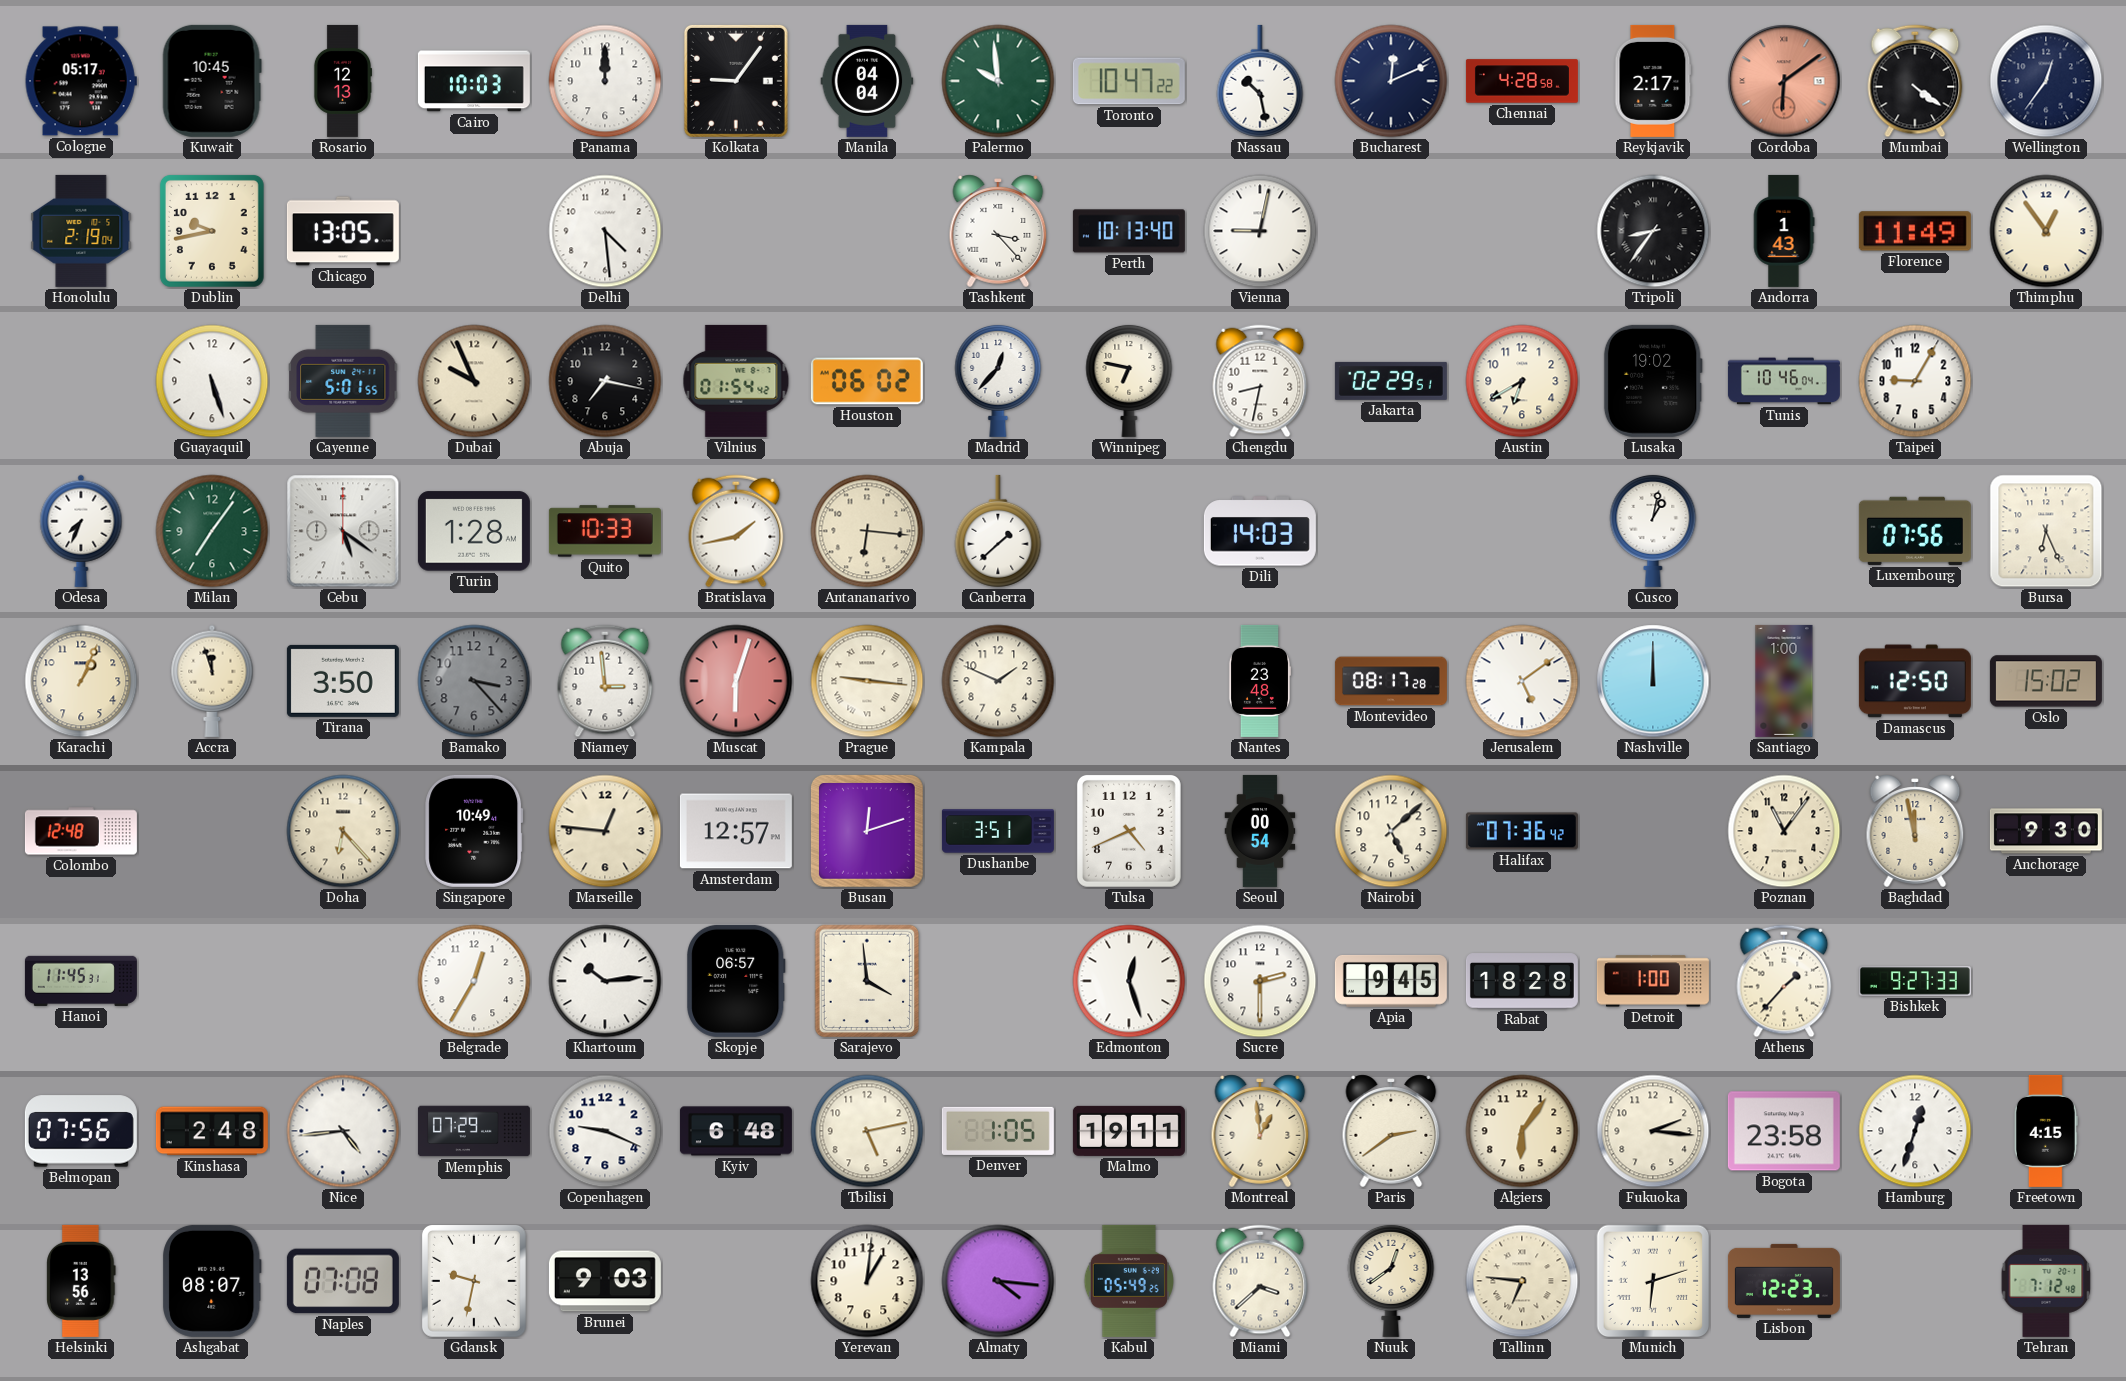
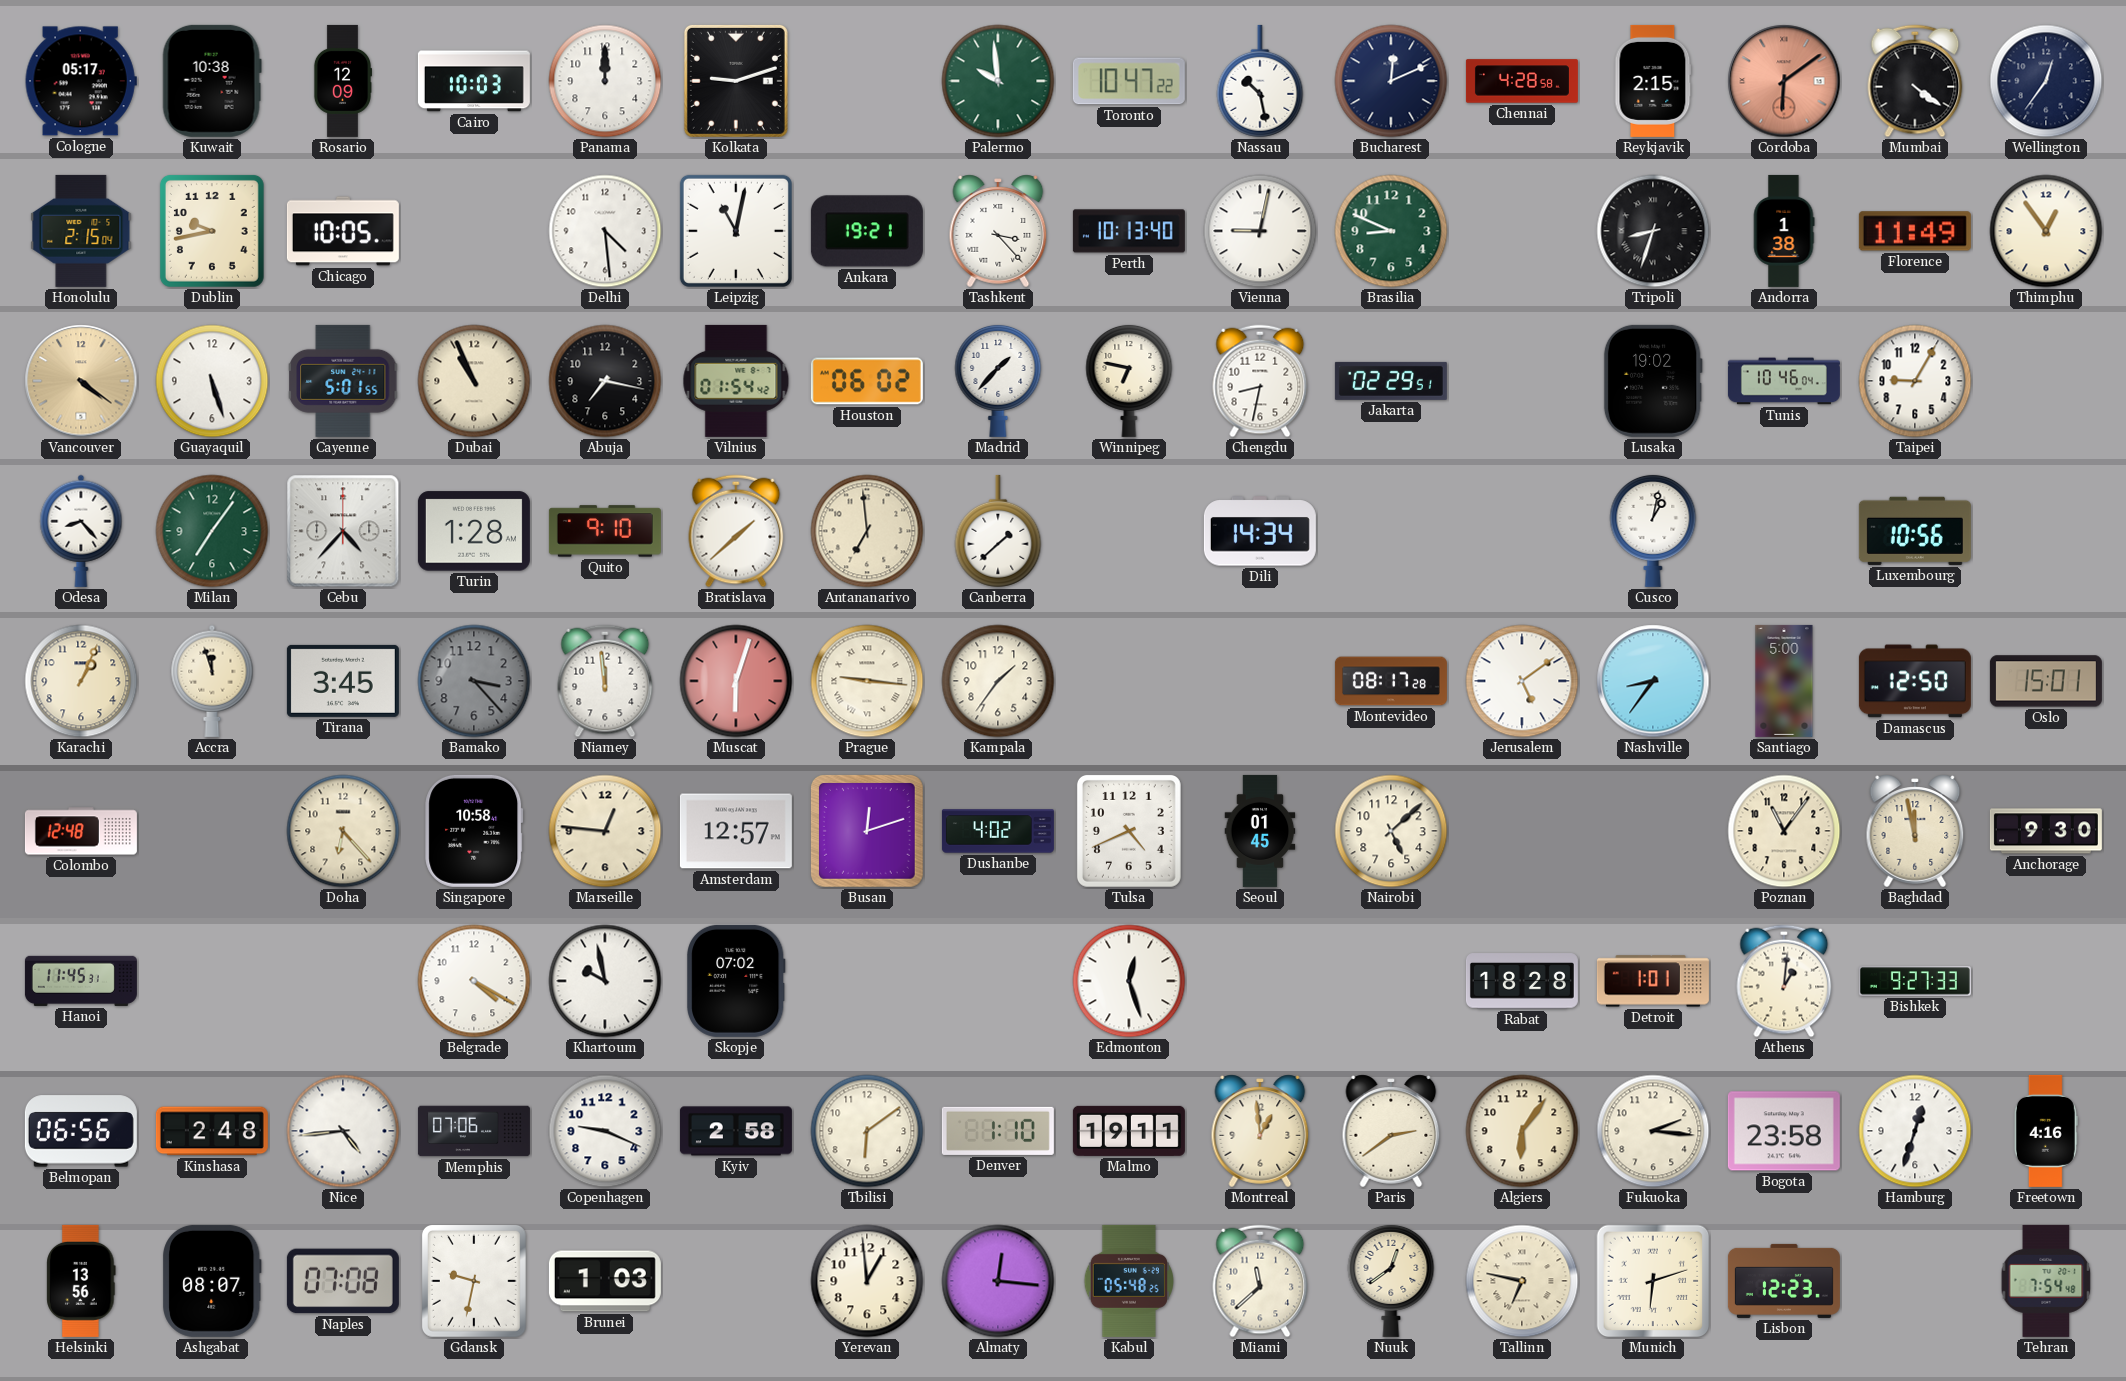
Kuwait: 10:45 -> 10:38 (212, 81)
Rosario: 12:13 -> 12:09 (342, 81)
Kolkata: 9:06 -> 9:12 (736, 81)
Manila: 04:04 -> none (867, 81)
Reykjavik: 2:17 -> 2:15 (1653, 81)
Honolulu: 2:19 -> 2:15 (81, 231)
Chicago: 13:05 -> 10:05 (343, 231)
Leipzig: none -> 11:02 (736, 231)
Ankara: none -> 19:21 (867, 231)
Brasilia: none -> 8:49 (1391, 231)
Tripoli: 8:36 -> 8:33 (1653, 231)
Andorra: 1:43 -> 1:38 (1784, 231)
Vancouver: none -> 4:21 (81, 381)
Dubai: 9:56 -> 10:56 (474, 381)
Madrid: 12:37 -> 1:37 (998, 380)
Austin: 6:40 -> none (1522, 381)
Odesa: 7:34 -> 8:23 (81, 531)
Cebu: 5:21 -> 4:37 (343, 531)
Quito: 10:33 -> 9:10 (605, 531)
Bratislava: 1:43 -> 1:38 (736, 531)
Antananarivo: 6:16 -> 6:59 (867, 531)
Dili: 14:03 -> 14:34 (1260, 531)
Luxembourg: 07:56 -> 10:56 (1915, 531)
Bursa: 6:26 -> none (2046, 531)
Tirana: 3:50 -> 3:45 (343, 681)
Niamey: 2:59 -> 11:59 (605, 681)
Kampala: 1:49 -> 1:36 (998, 681)
Nantes: 23:48 -> none (1260, 681)
Nashville: 12:00 -> 8:36 (1653, 681)
Santiago: 1:00 -> 5:00 (1784, 681)
Oslo: 15:02 -> 15:01 (2046, 681)
Singapore: 10:49 -> 10:58 (474, 831)
Dushanbe: 3:51 -> 4:02 (998, 831)
Seoul: 00:54 -> 01:45 (1260, 831)
Halifax: 07:36 -> none (1522, 831)
Belgrade: 12:35 -> 4:20 (474, 981)
Khartoum: 10:14 -> 9:58 (605, 981)
Skopje: 06:57 -> 07:02 (737, 981)
Sarajevo: 3:59 -> none (867, 981)
Sucre: 2:30 -> none (1260, 981)
Apia: 9:45 -> none (1391, 981)
Detroit: 1:00 -> 1:01 (1653, 981)
Athens: 1:37 -> 1:01 (1784, 981)
Belmopan: 07:56 -> 06:56 (81, 1131)
Memphis: 07:29 -> 07:06 (474, 1131)
Kyiv: 6:48 -> 2:58 (736, 1131)
Tbilisi: 5:13 -> 6:09 (867, 1131)
Denver: 1:05 -> 1:10 (998, 1131)
Freetown: 4:15 -> 4:16 (2046, 1131)
Brunei: 9:03 -> 1:03 (605, 1281)
Yerevan: 1:01 -> 12:59 (867, 1281)
Almaty: 4:16 -> 12:16 (998, 1281)
Kabul: 05:49 -> 05:48 (1128, 1281)
Miami: 3:38 -> 11:38 (1260, 1281)
Tallinn: 6:46 -> 6:47 (1522, 1281)
Tehran: 7:12 -> 7:54 (2046, 1281)
